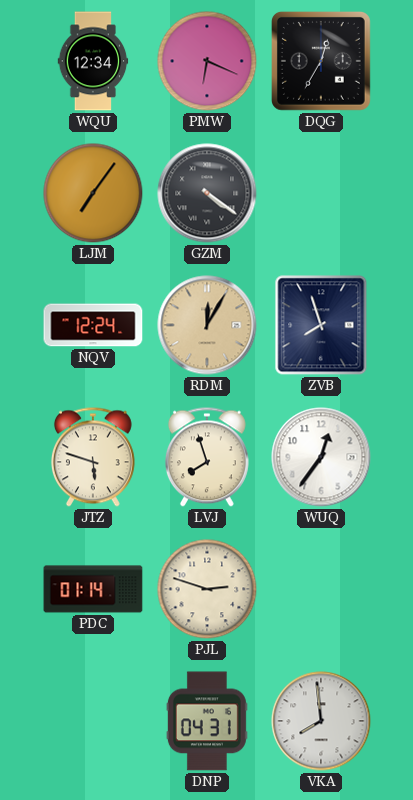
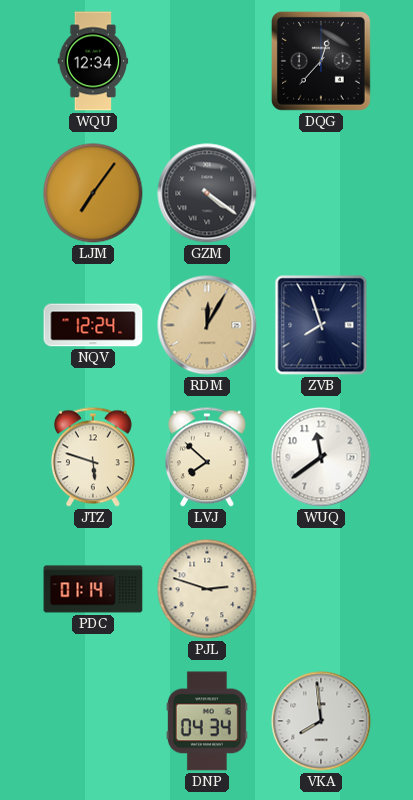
PMW: 6:19 -> none (207, 61)
DQG: 12:35 -> 12:37 (321, 61)
LVJ: 7:57 -> 7:52 (207, 457)
WUQ: 12:36 -> 11:39 (321, 457)
DNP: 04:31 -> 04:34 (207, 721)
